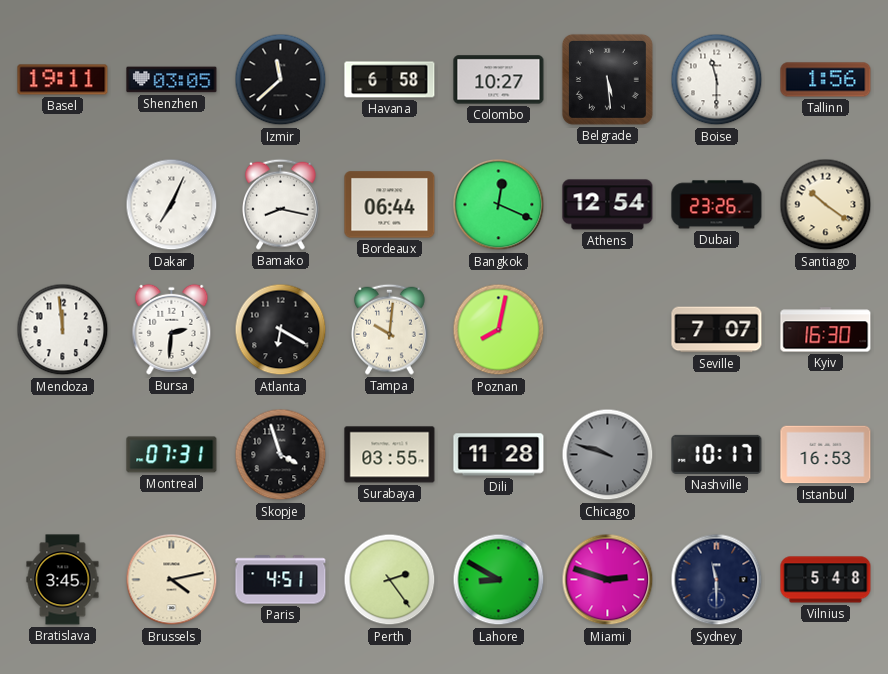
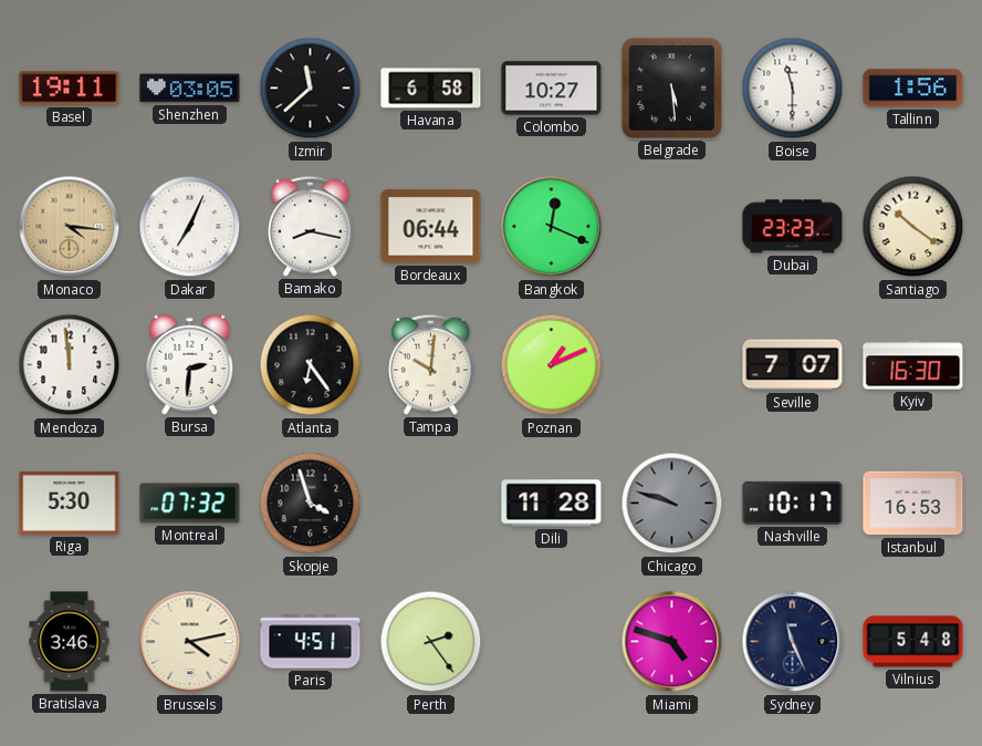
Monaco: none -> 4:16 (70, 227)
Athens: 12:54 -> none (608, 205)
Dubai: 23:26 -> 23:23 (793, 227)
Atlanta: 6:20 -> 6:24 (311, 365)
Poznan: 8:02 -> 1:11 (552, 365)
Riga: none -> 5:30 (70, 502)
Montreal: 07:31 -> 07:32 (190, 504)
Surabaya: 03:55 -> none (390, 455)
Bratislava: 3:45 -> 3:46 (70, 642)
Lahore: 8:50 -> none (499, 580)
Miami: 2:48 -> 4:48 (672, 642)
Sydney: 11:30 -> 11:26 (793, 642)
